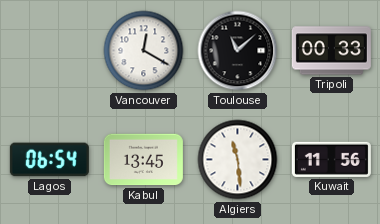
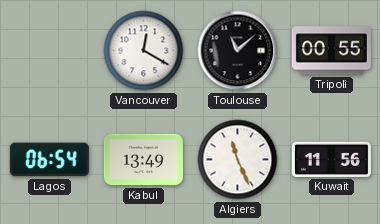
Tripoli: 00:33 -> 00:55 (331, 51)
Kabul: 13:45 -> 13:49 (143, 160)
Algiers: 11:29 -> 11:26 (238, 160)
